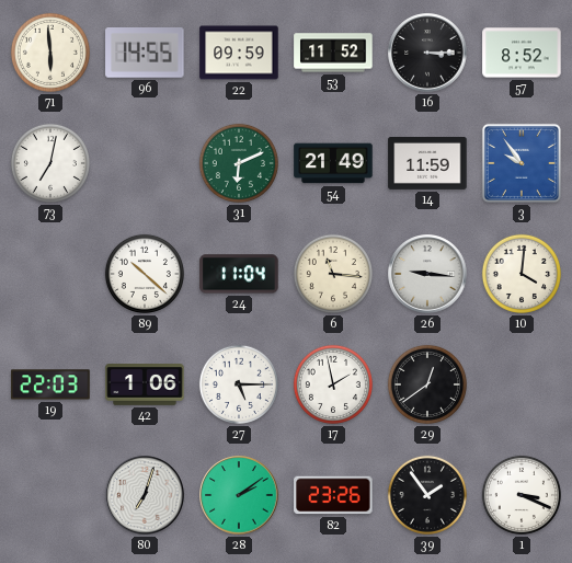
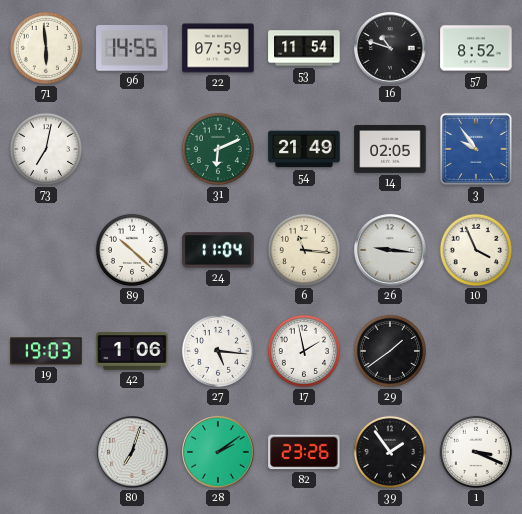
22: 09:59 -> 07:59 (218, 48)
53: 11:52 -> 11:54 (304, 48)
16: 3:15 -> 10:48 (390, 48)
14: 11:59 -> 02:05 (390, 149)
10: 4:01 -> 3:56 (476, 250)
19: 22:03 -> 19:03 (46, 351)
27: 5:15 -> 5:16 (218, 351)
29: 12:39 -> 1:39 (390, 351)
